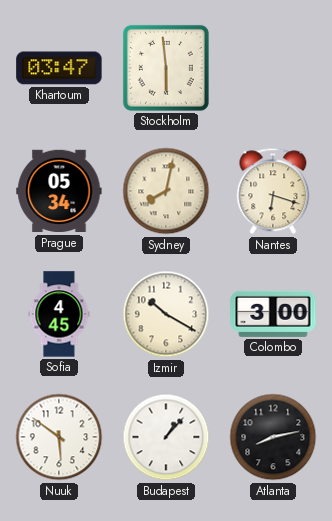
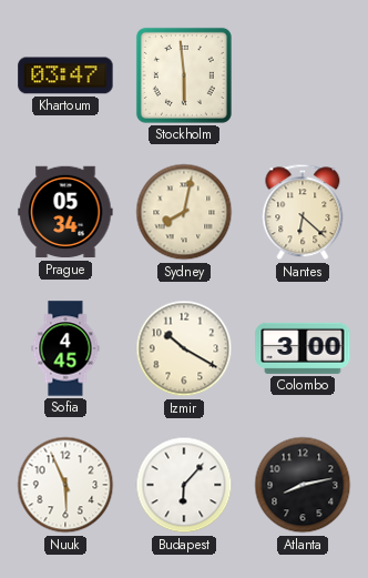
Nantes: 6:18 -> 6:22 (303, 212)
Nuuk: 5:51 -> 5:56 (65, 485)
Budapest: 1:07 -> 6:07 (184, 485)
